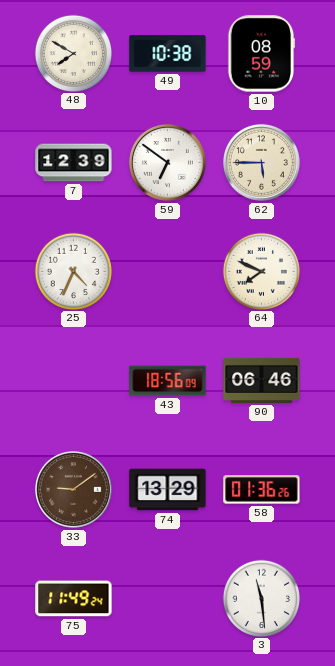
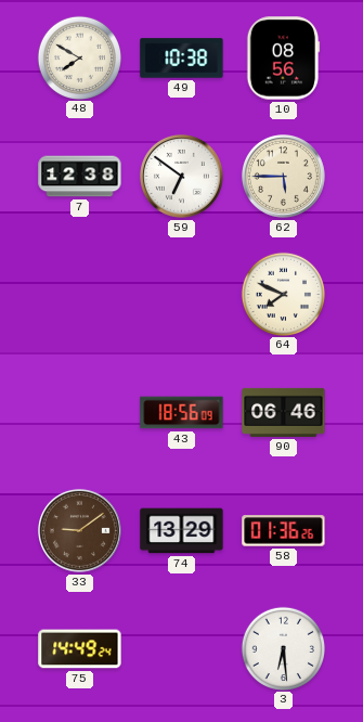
10: 08:59 -> 08:56 (283, 59)
7: 12:39 -> 12:38 (80, 177)
25: 4:34 -> none (73, 271)
75: 11:49 -> 14:49 (80, 649)
3: 11:29 -> 6:29 (283, 648)
